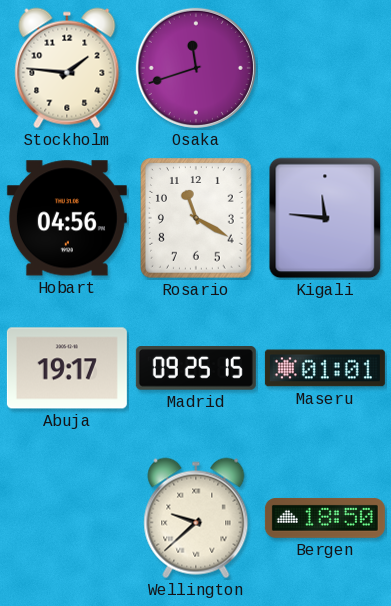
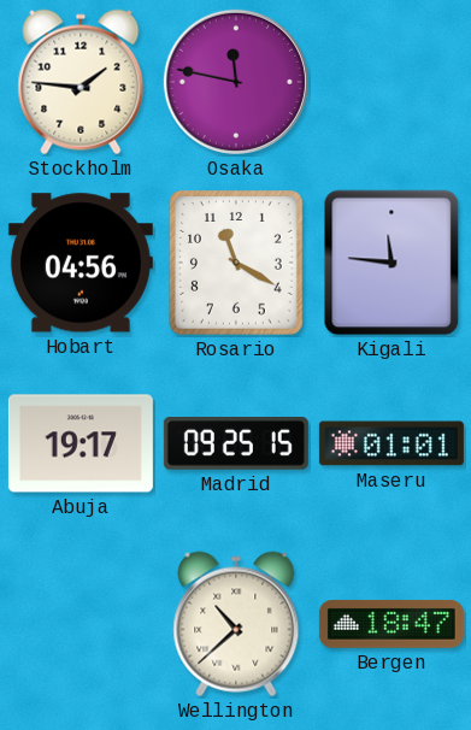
Osaka: 11:42 -> 11:47 (236, 82)
Wellington: 9:38 -> 10:38 (236, 624)
Bergen: 18:50 -> 18:47 (391, 624)
